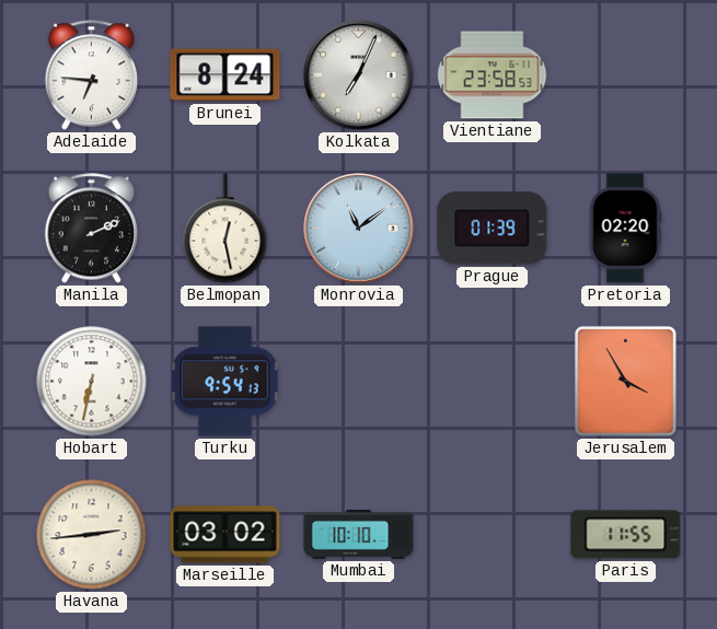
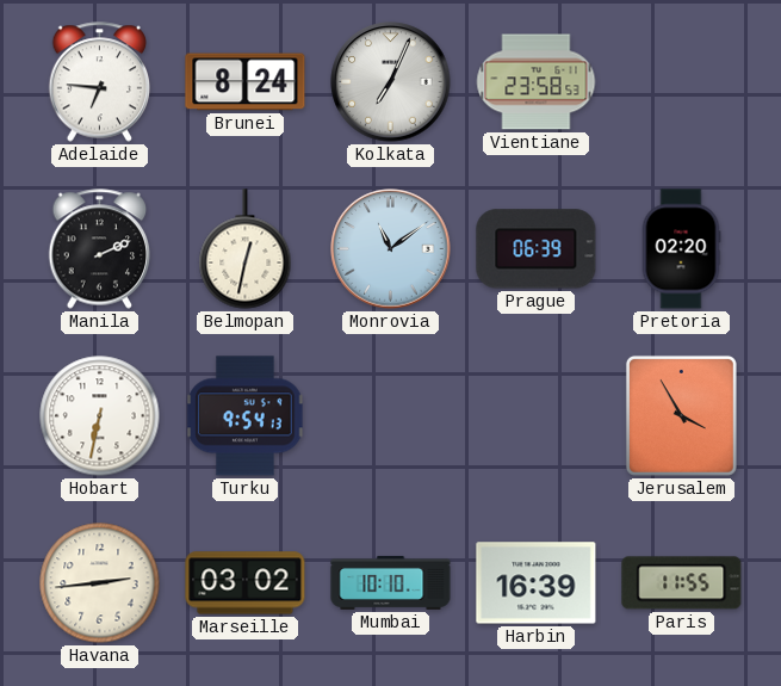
Belmopan: 12:28 -> 12:32 (246, 249)
Prague: 01:39 -> 06:39 (537, 249)
Harbin: none -> 16:39 (537, 583)
